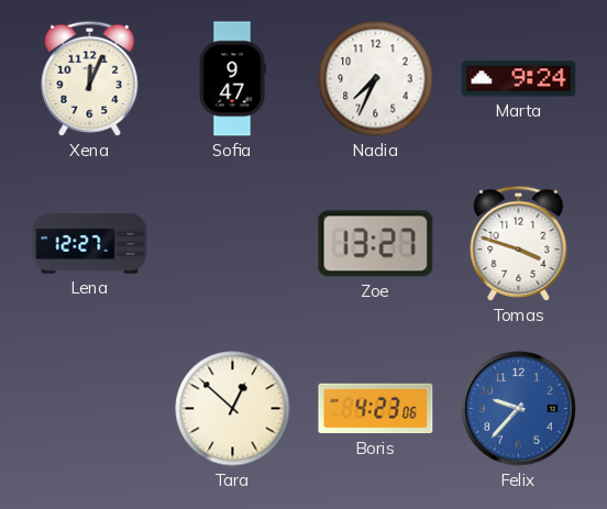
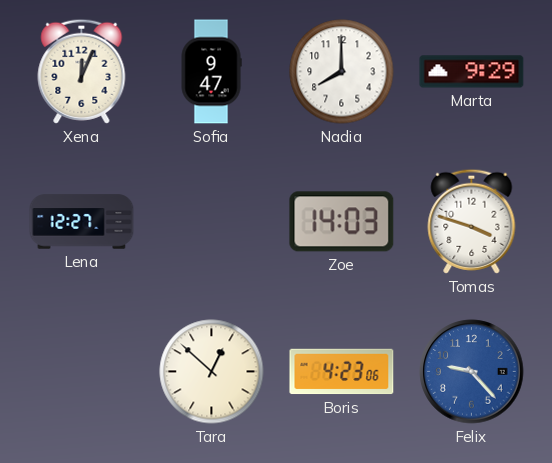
Nadia: 7:34 -> 8:00 (342, 72)
Marta: 9:24 -> 9:29 (472, 72)
Zoe: 13:27 -> 14:03 (342, 222)
Felix: 9:37 -> 9:23 (472, 372)
